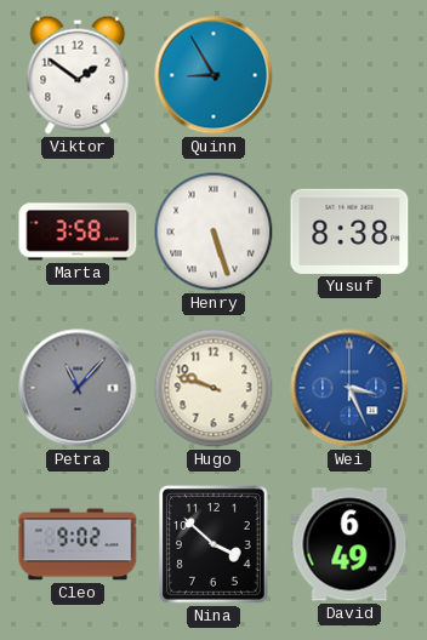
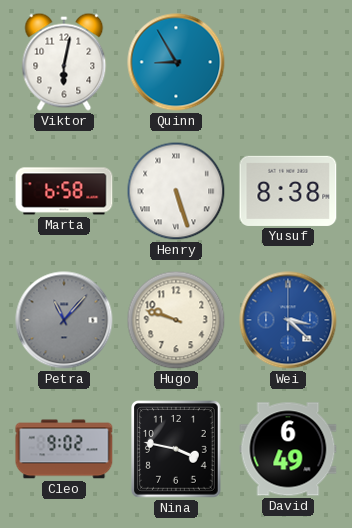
Viktor: 1:51 -> 6:02 (64, 62)
Marta: 3:58 -> 6:58 (64, 191)
Wei: 3:26 -> 3:22 (288, 320)
Nina: 3:52 -> 3:47 (177, 450)
